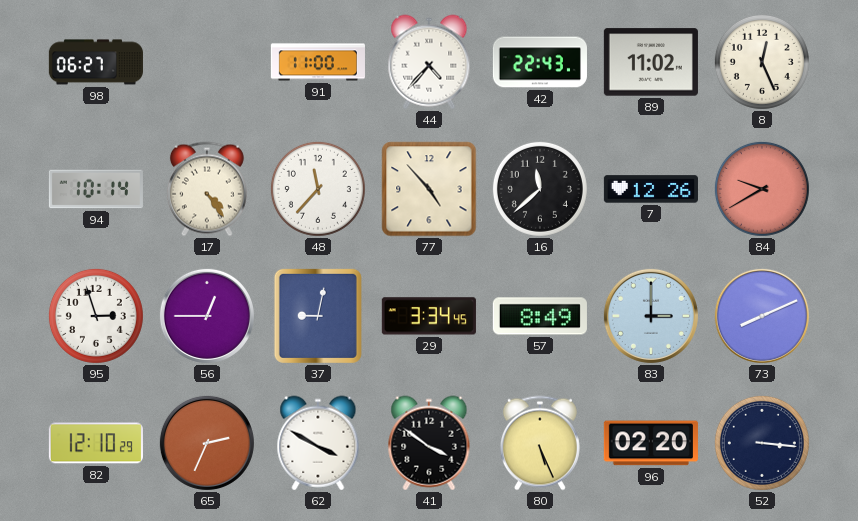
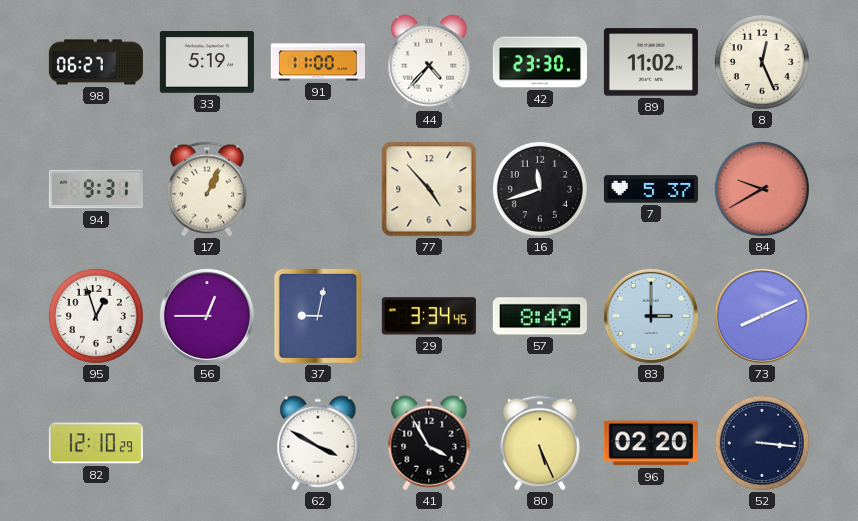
33: none -> 5:19 (207, 63)
42: 22:43 -> 23:30 (540, 62)
94: 10:14 -> 9:31 (96, 189)
17: 4:24 -> 1:04 (207, 189)
48: 11:37 -> none (318, 189)
16: 11:38 -> 11:42 (540, 189)
7: 12:26 -> 5:37 (651, 189)
95: 2:57 -> 12:57 (96, 316)
65: 2:34 -> none (207, 443)
41: 3:51 -> 3:55 (429, 443)
